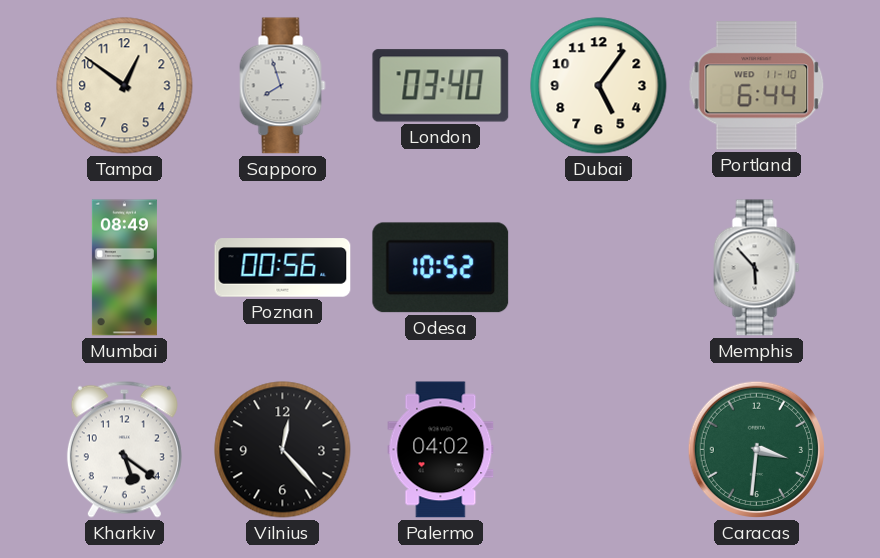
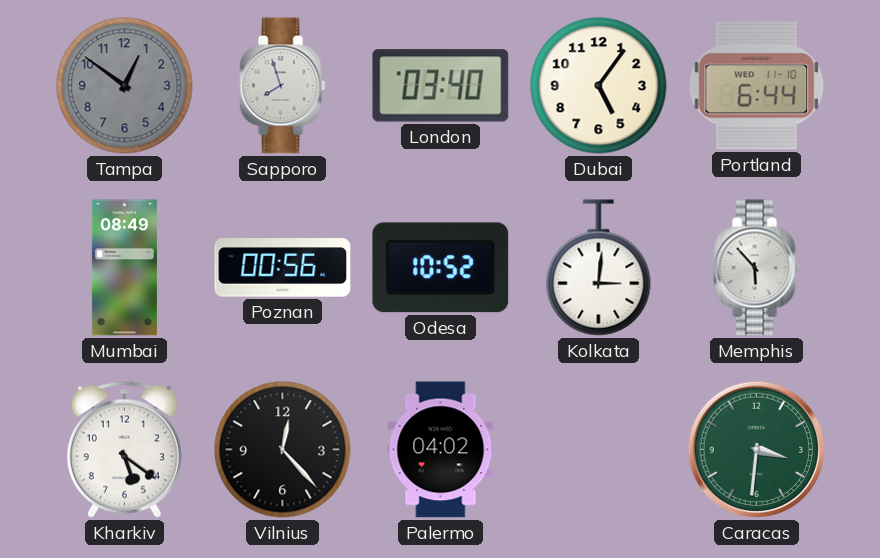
Tampa dial: cream -> grey (125, 86)
Kolkata: none -> 3:01 (599, 268)
